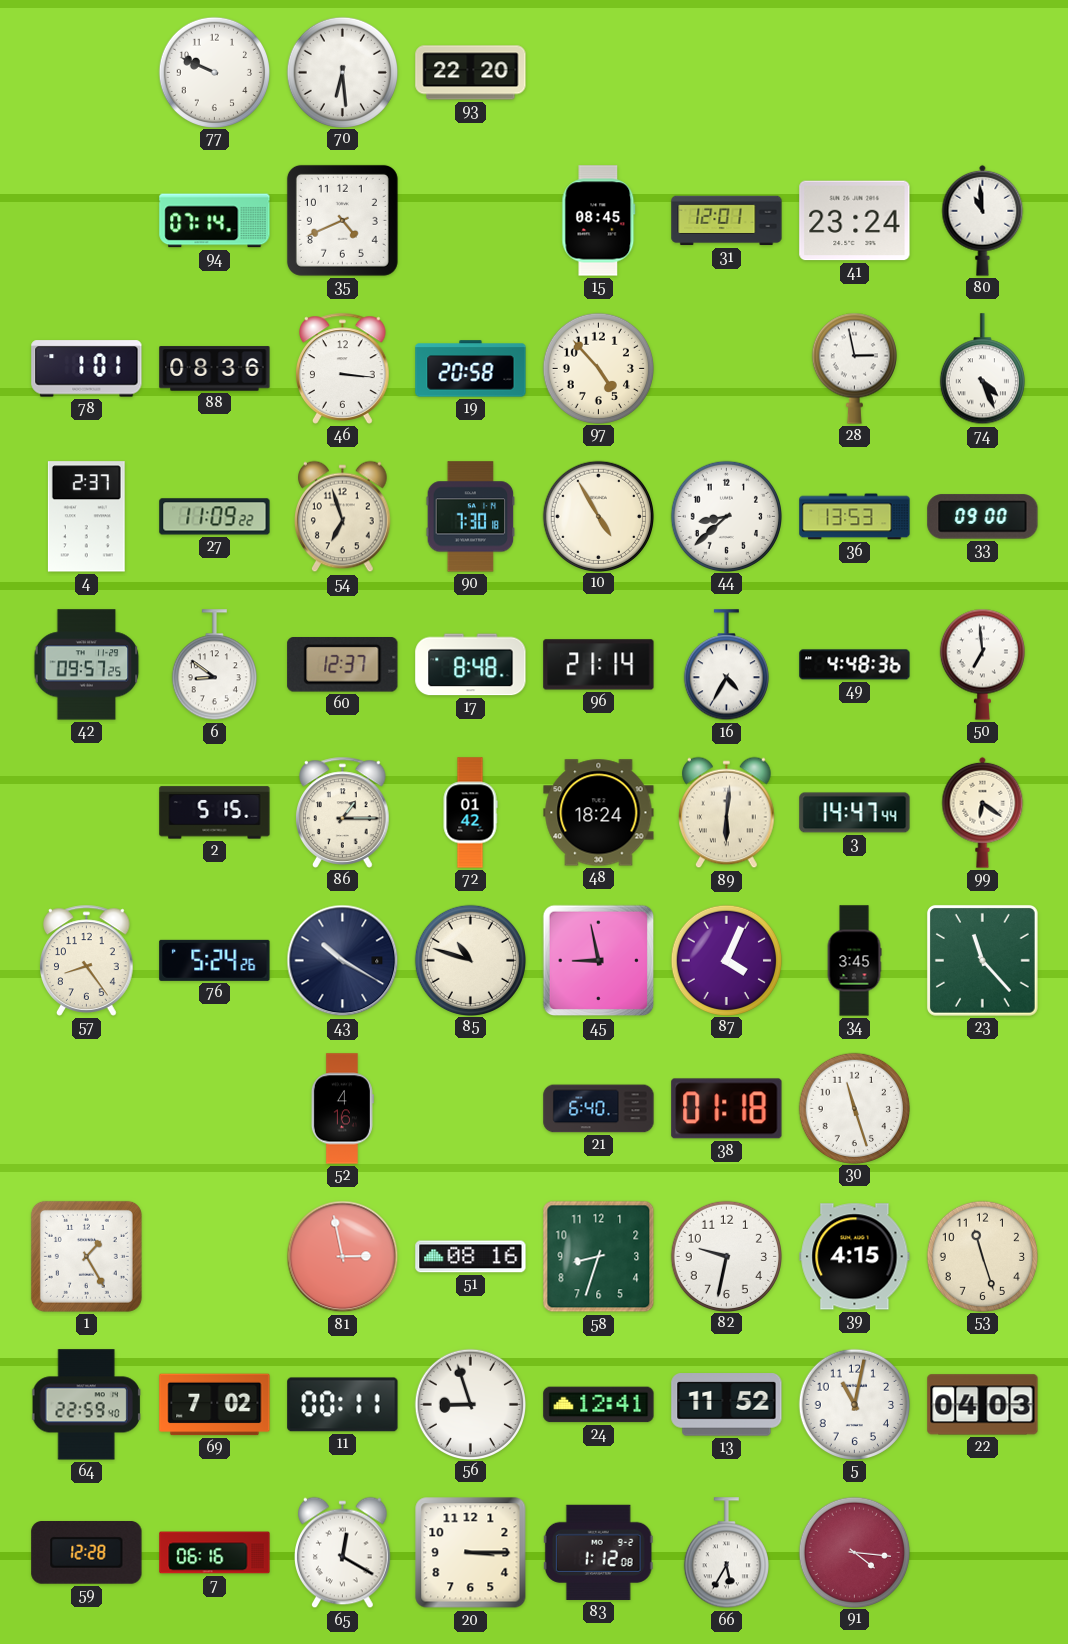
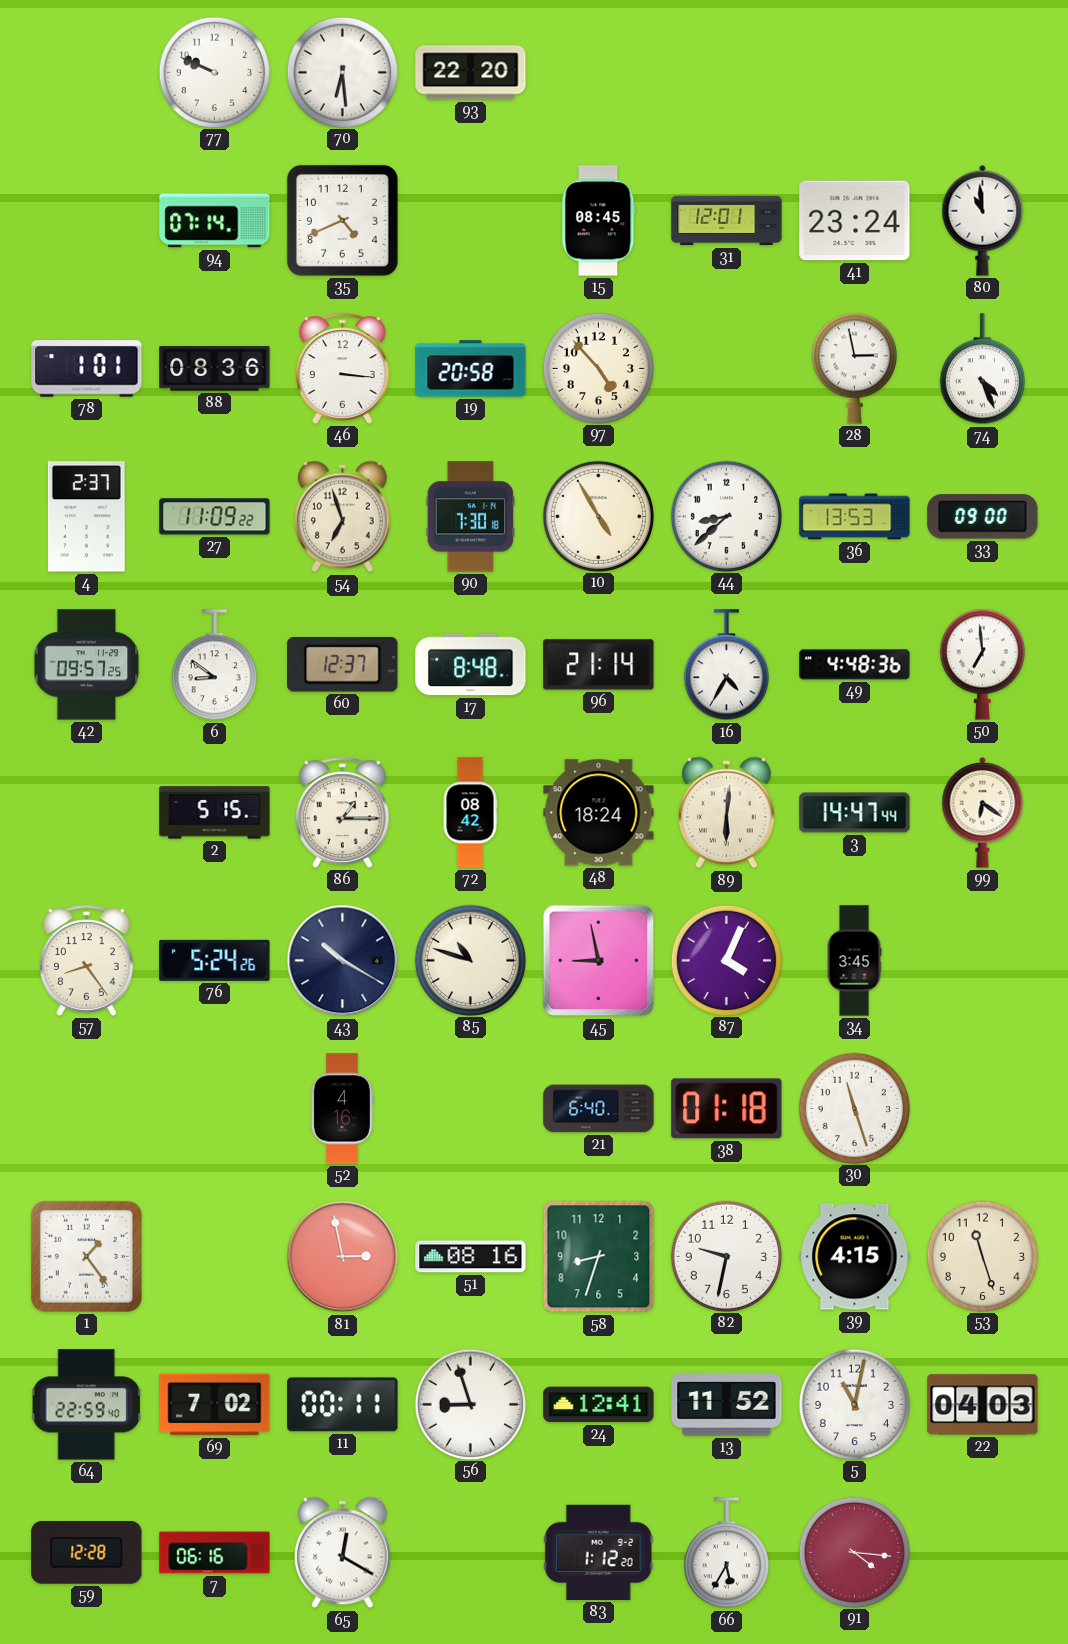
72: 01:42 -> 08:42 (470, 813)
23: 11:23 -> none (982, 960)
1: 1:25 -> 1:24 (86, 1256)
20: 3:15 -> none (471, 1553)
83: 1:12:08 -> 1:12:20 (598, 1552)
